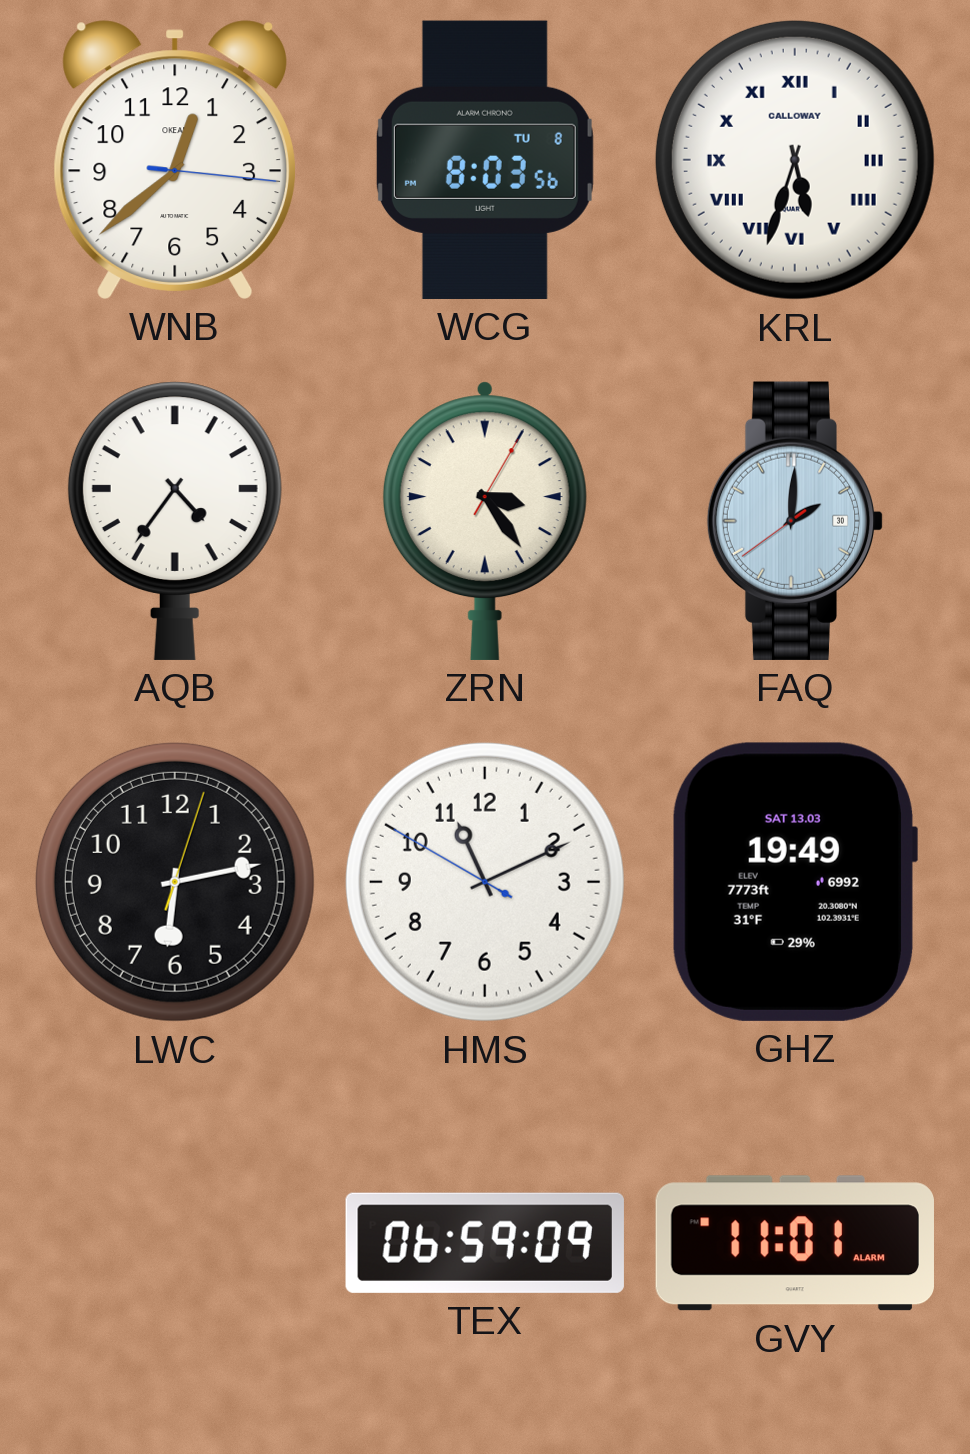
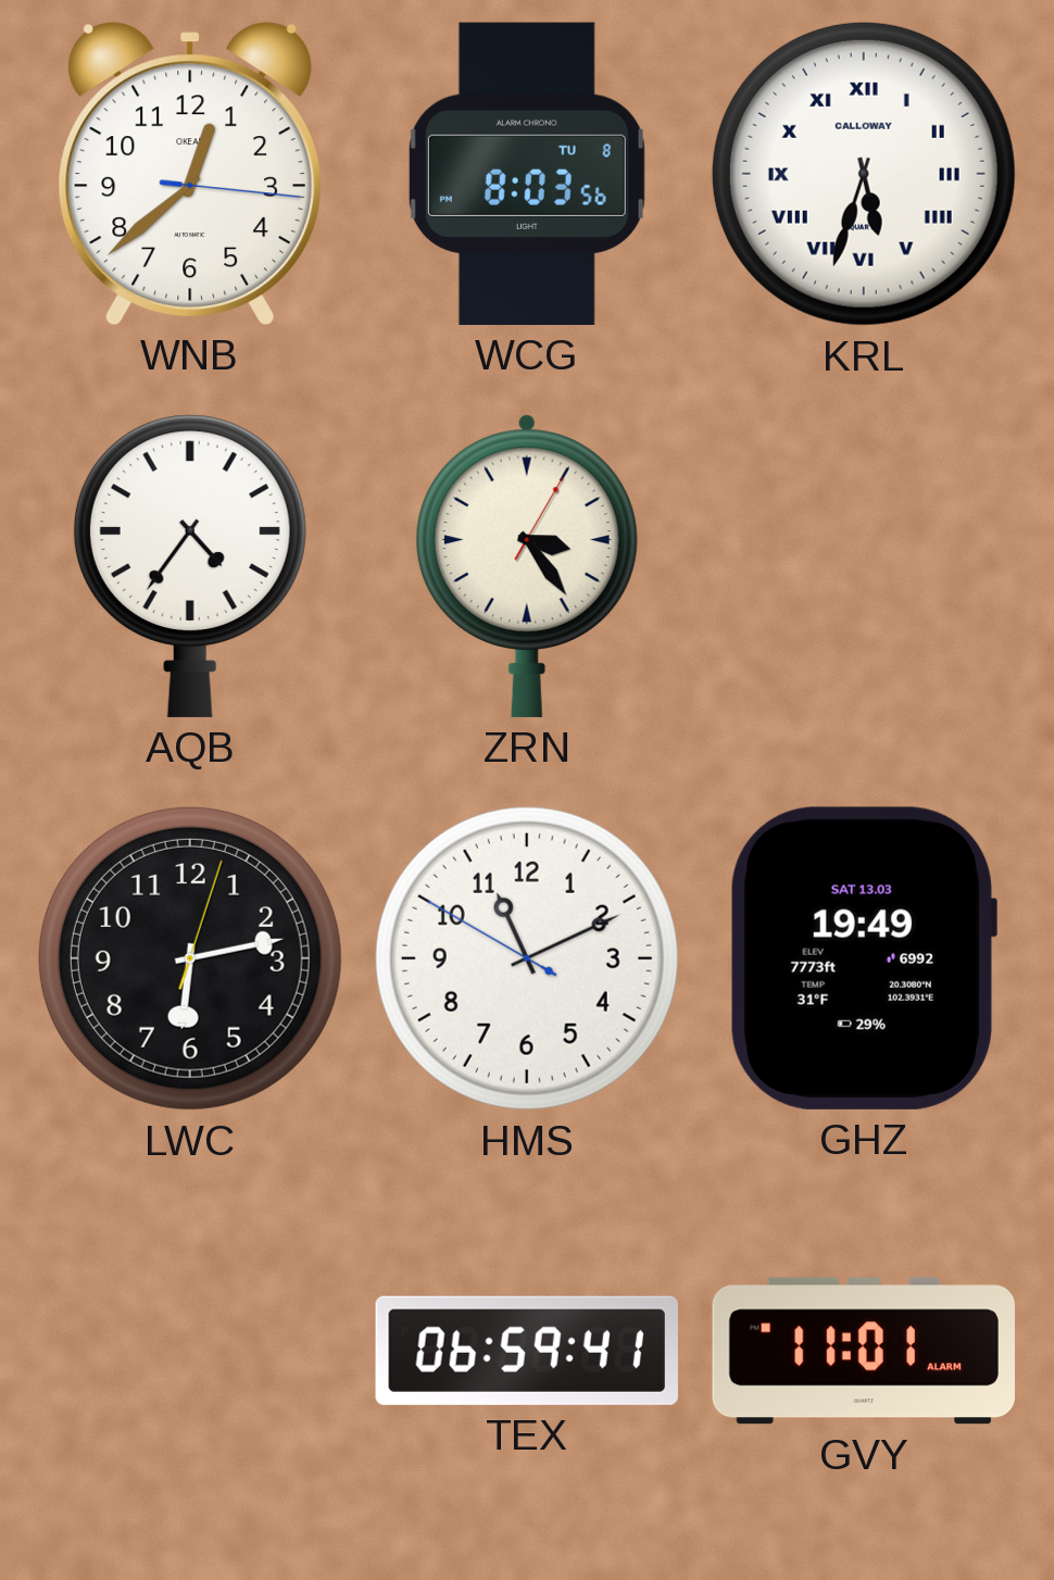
FAQ: 2:00 -> none (795, 521)
TEX: 06:59:09 -> 06:59:41 (527, 1351)
